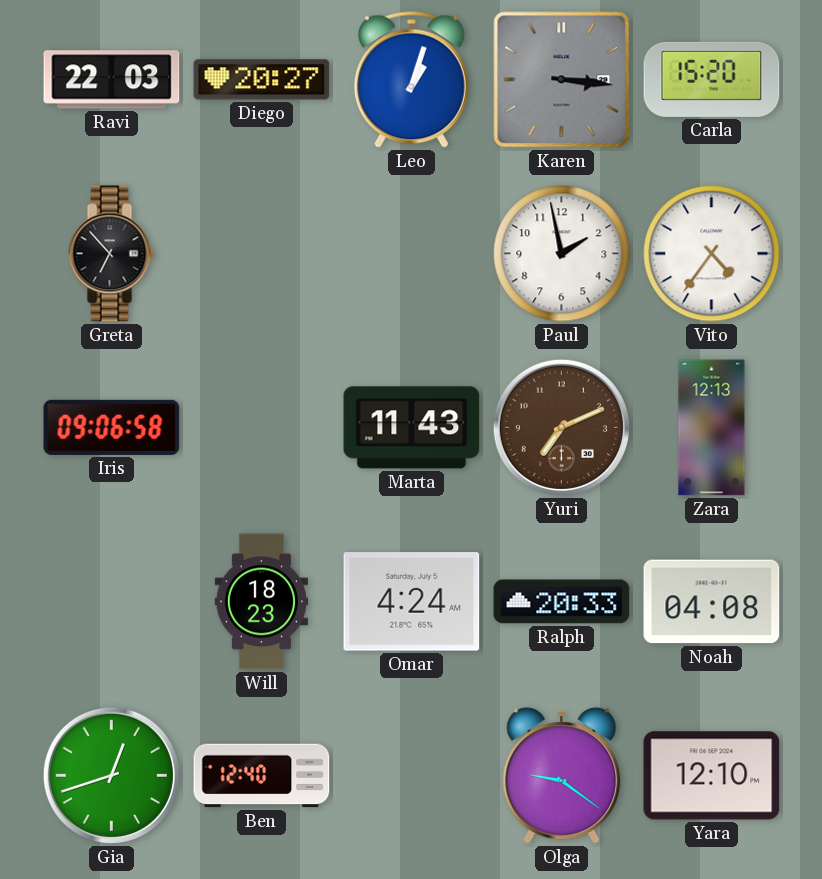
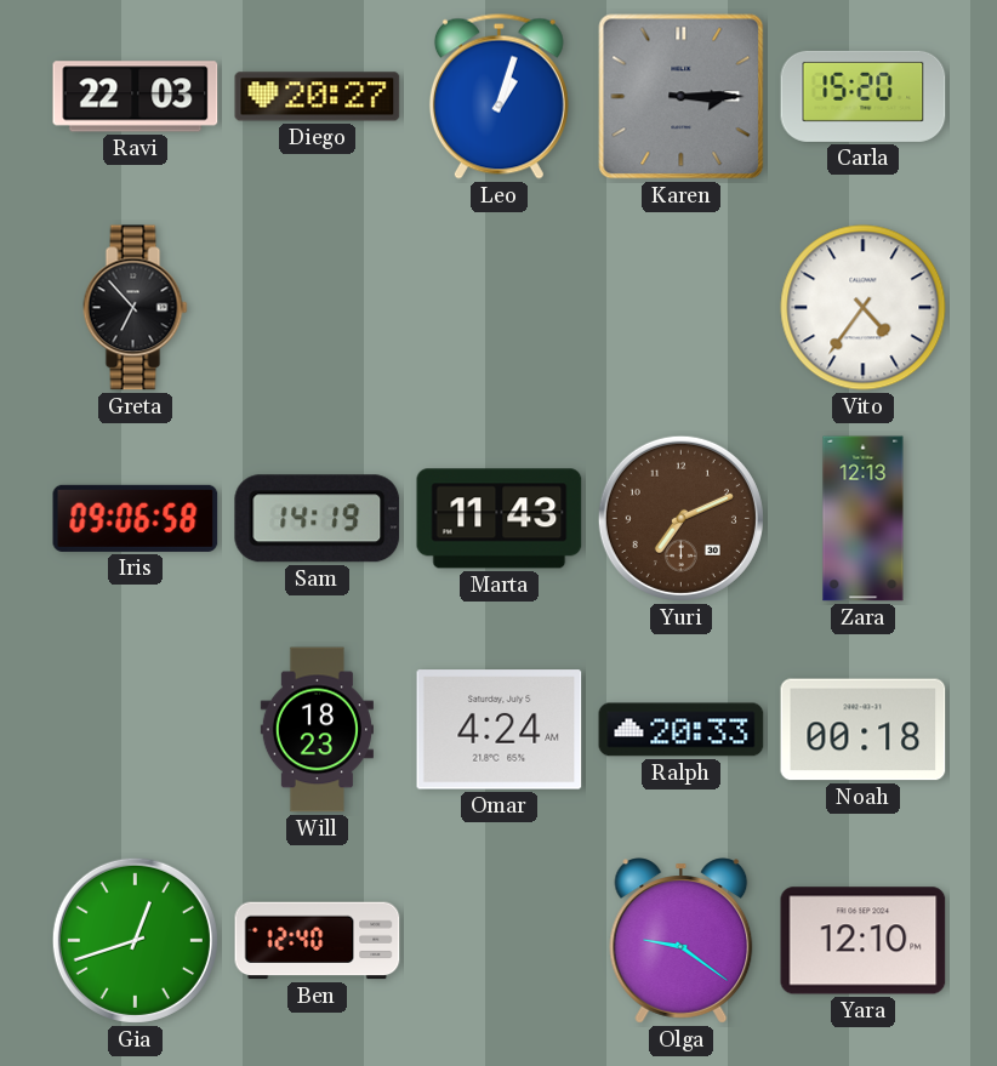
Karen: 3:16 -> 3:15 (682, 97)
Paul: 1:58 -> none (562, 254)
Sam: none -> 14:19 (318, 519)
Noah: 04:08 -> 00:18 (864, 730)
